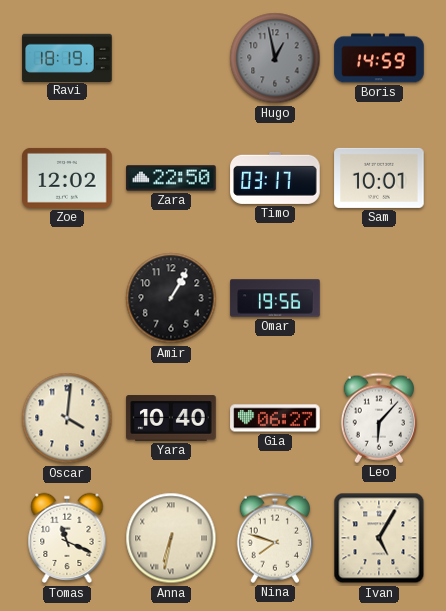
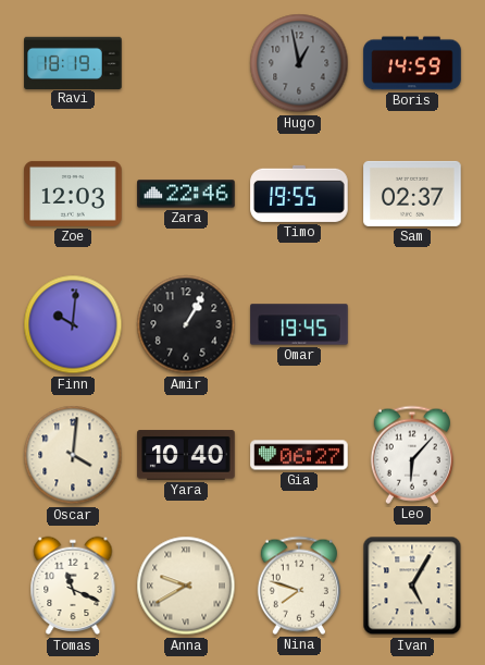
Zoe: 12:02 -> 12:03 (73, 194)
Zara: 22:50 -> 22:46 (186, 194)
Timo: 03:17 -> 19:55 (299, 194)
Sam: 10:01 -> 02:37 (412, 194)
Finn: none -> 10:01 (73, 324)
Omar: 19:56 -> 19:45 (299, 324)
Anna: 6:32 -> 9:40 (186, 586)
